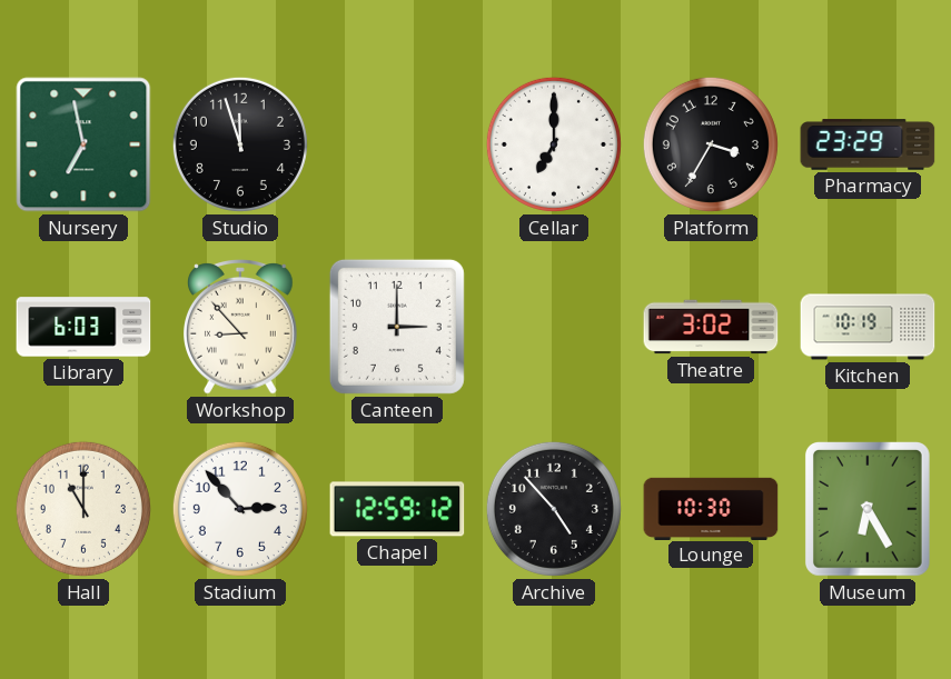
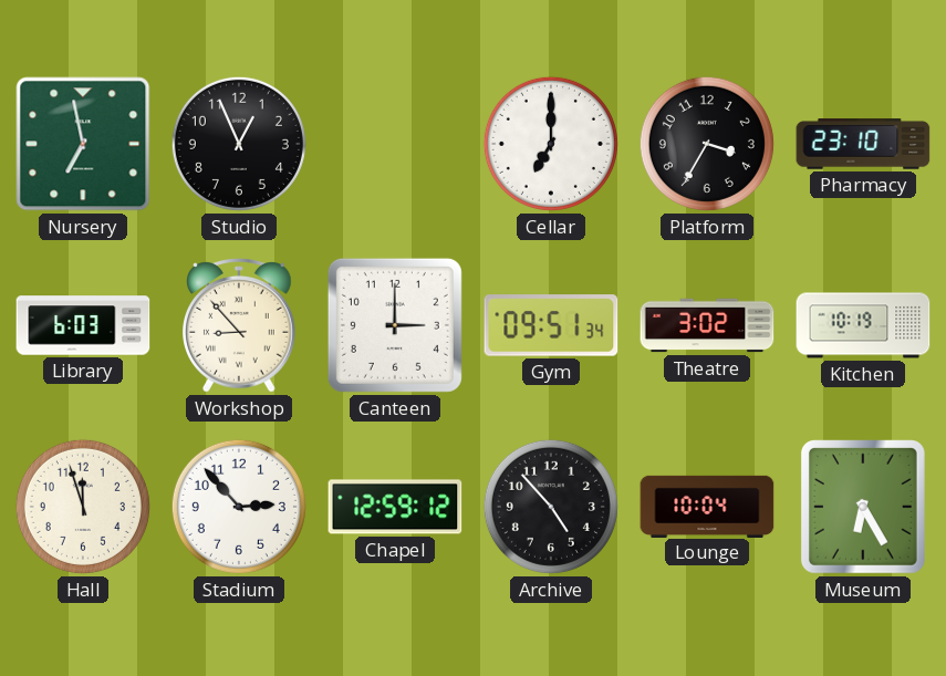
Studio: 11:57 -> 12:56 (239, 144)
Pharmacy: 23:29 -> 23:10 (863, 144)
Gym: none -> 09:51 (551, 325)
Hall: 11:00 -> 11:57 (83, 507)
Lounge: 10:30 -> 10:04 (707, 506)
